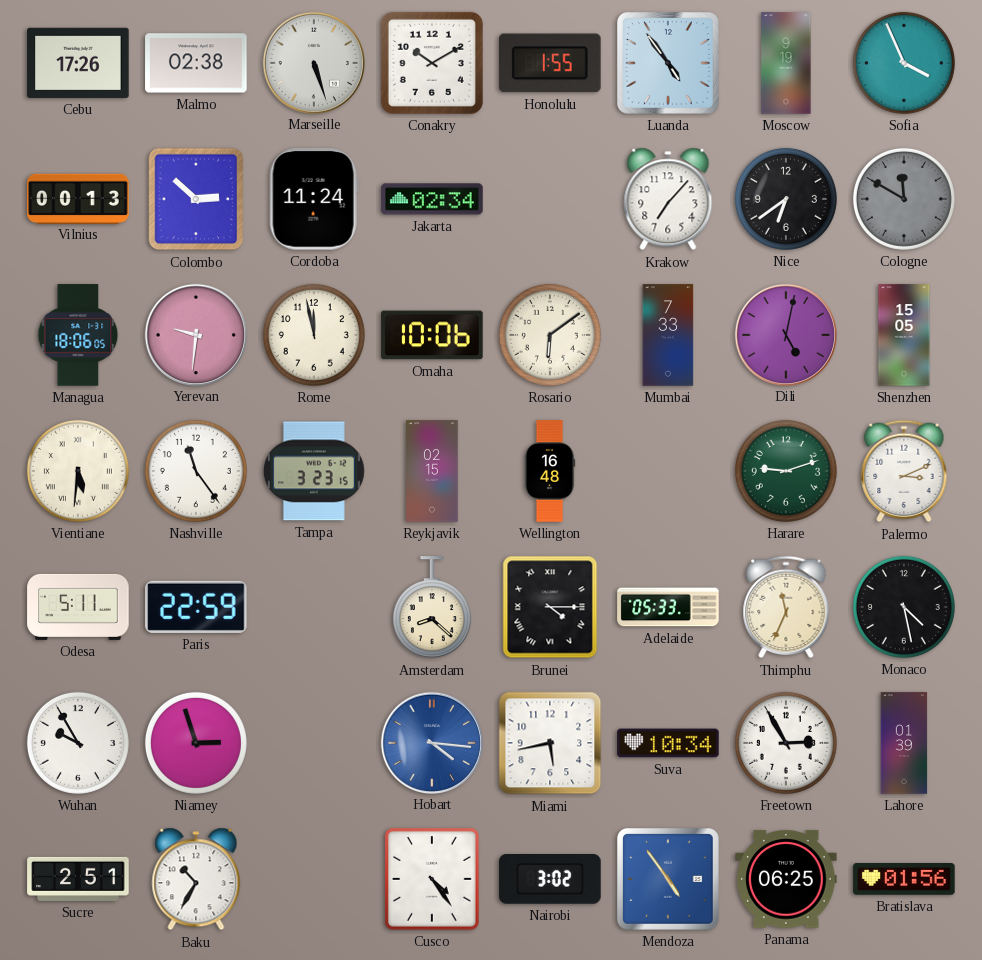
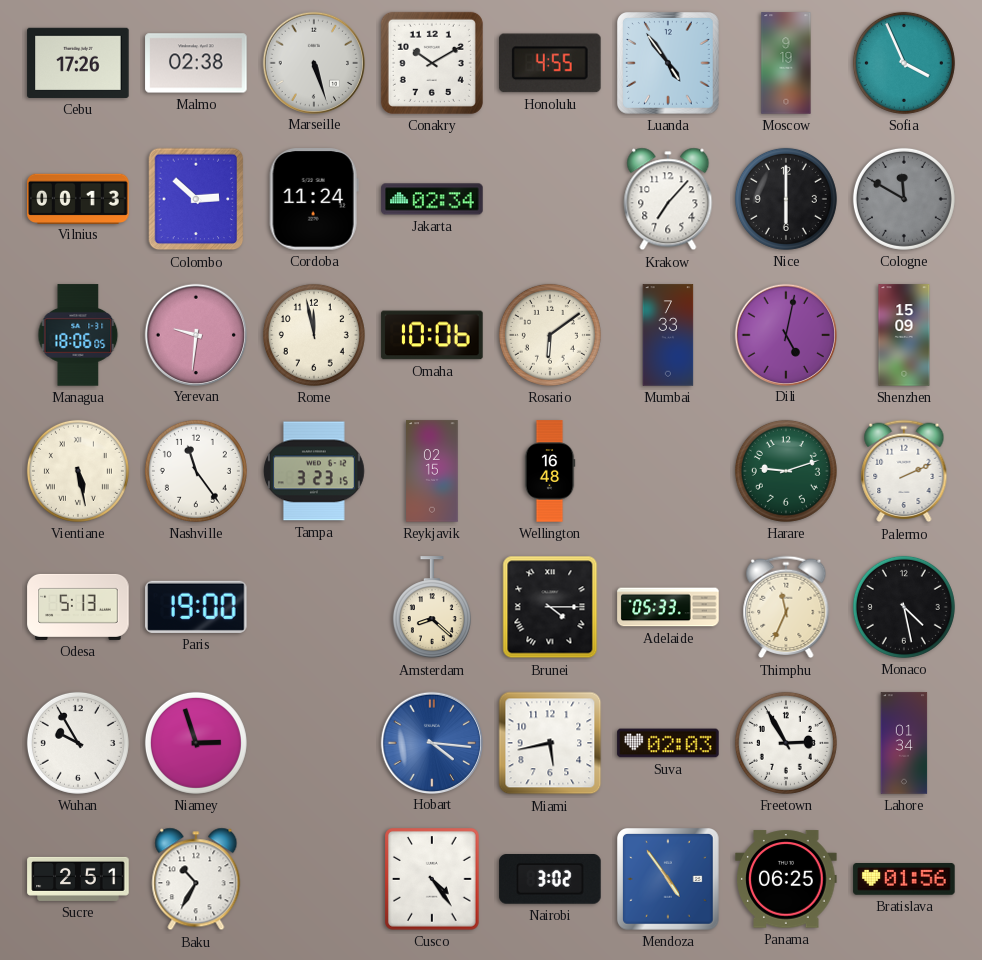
Honolulu: 1:55 -> 4:55 (551, 63)
Nice: 6:39 -> 6:00 (786, 199)
Shenzhen: 15:05 -> 15:09 (904, 335)
Vientiane: 5:31 -> 5:28 (78, 471)
Palermo: 3:11 -> 2:11 (904, 471)
Odesa: 5:11 -> 5:13 (78, 607)
Paris: 22:59 -> 19:00 (196, 607)
Suva: 10:34 -> 02:03 (668, 743)
Lahore: 01:39 -> 01:34 (904, 743)
